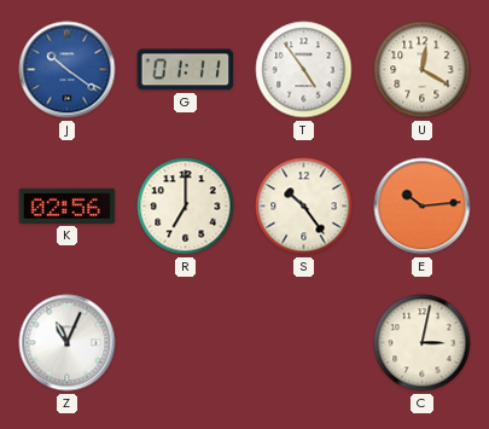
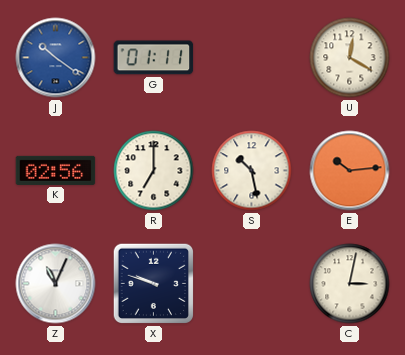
T: 4:54 -> none (304, 70)
S: 10:24 -> 10:28 (252, 171)
X: none -> 9:48 (154, 284)
